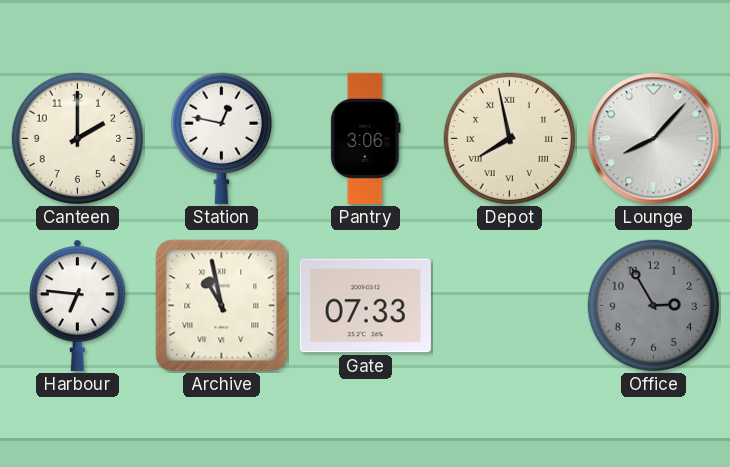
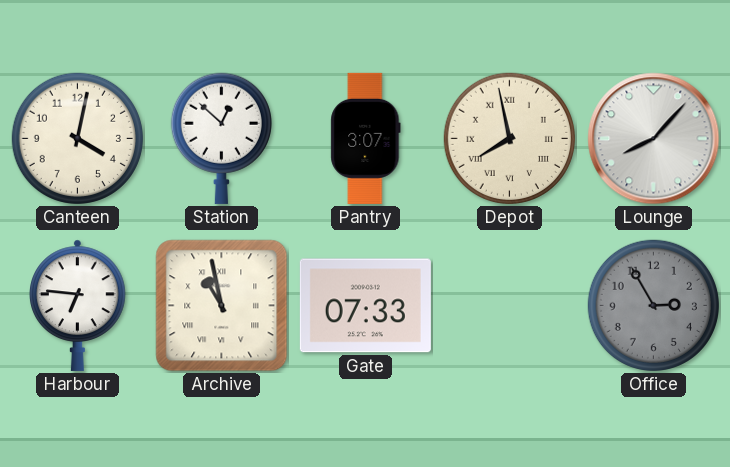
Canteen: 2:00 -> 4:02 (77, 138)
Station: 12:47 -> 12:52 (221, 138)
Pantry: 3:06 -> 3:07 (366, 138)
